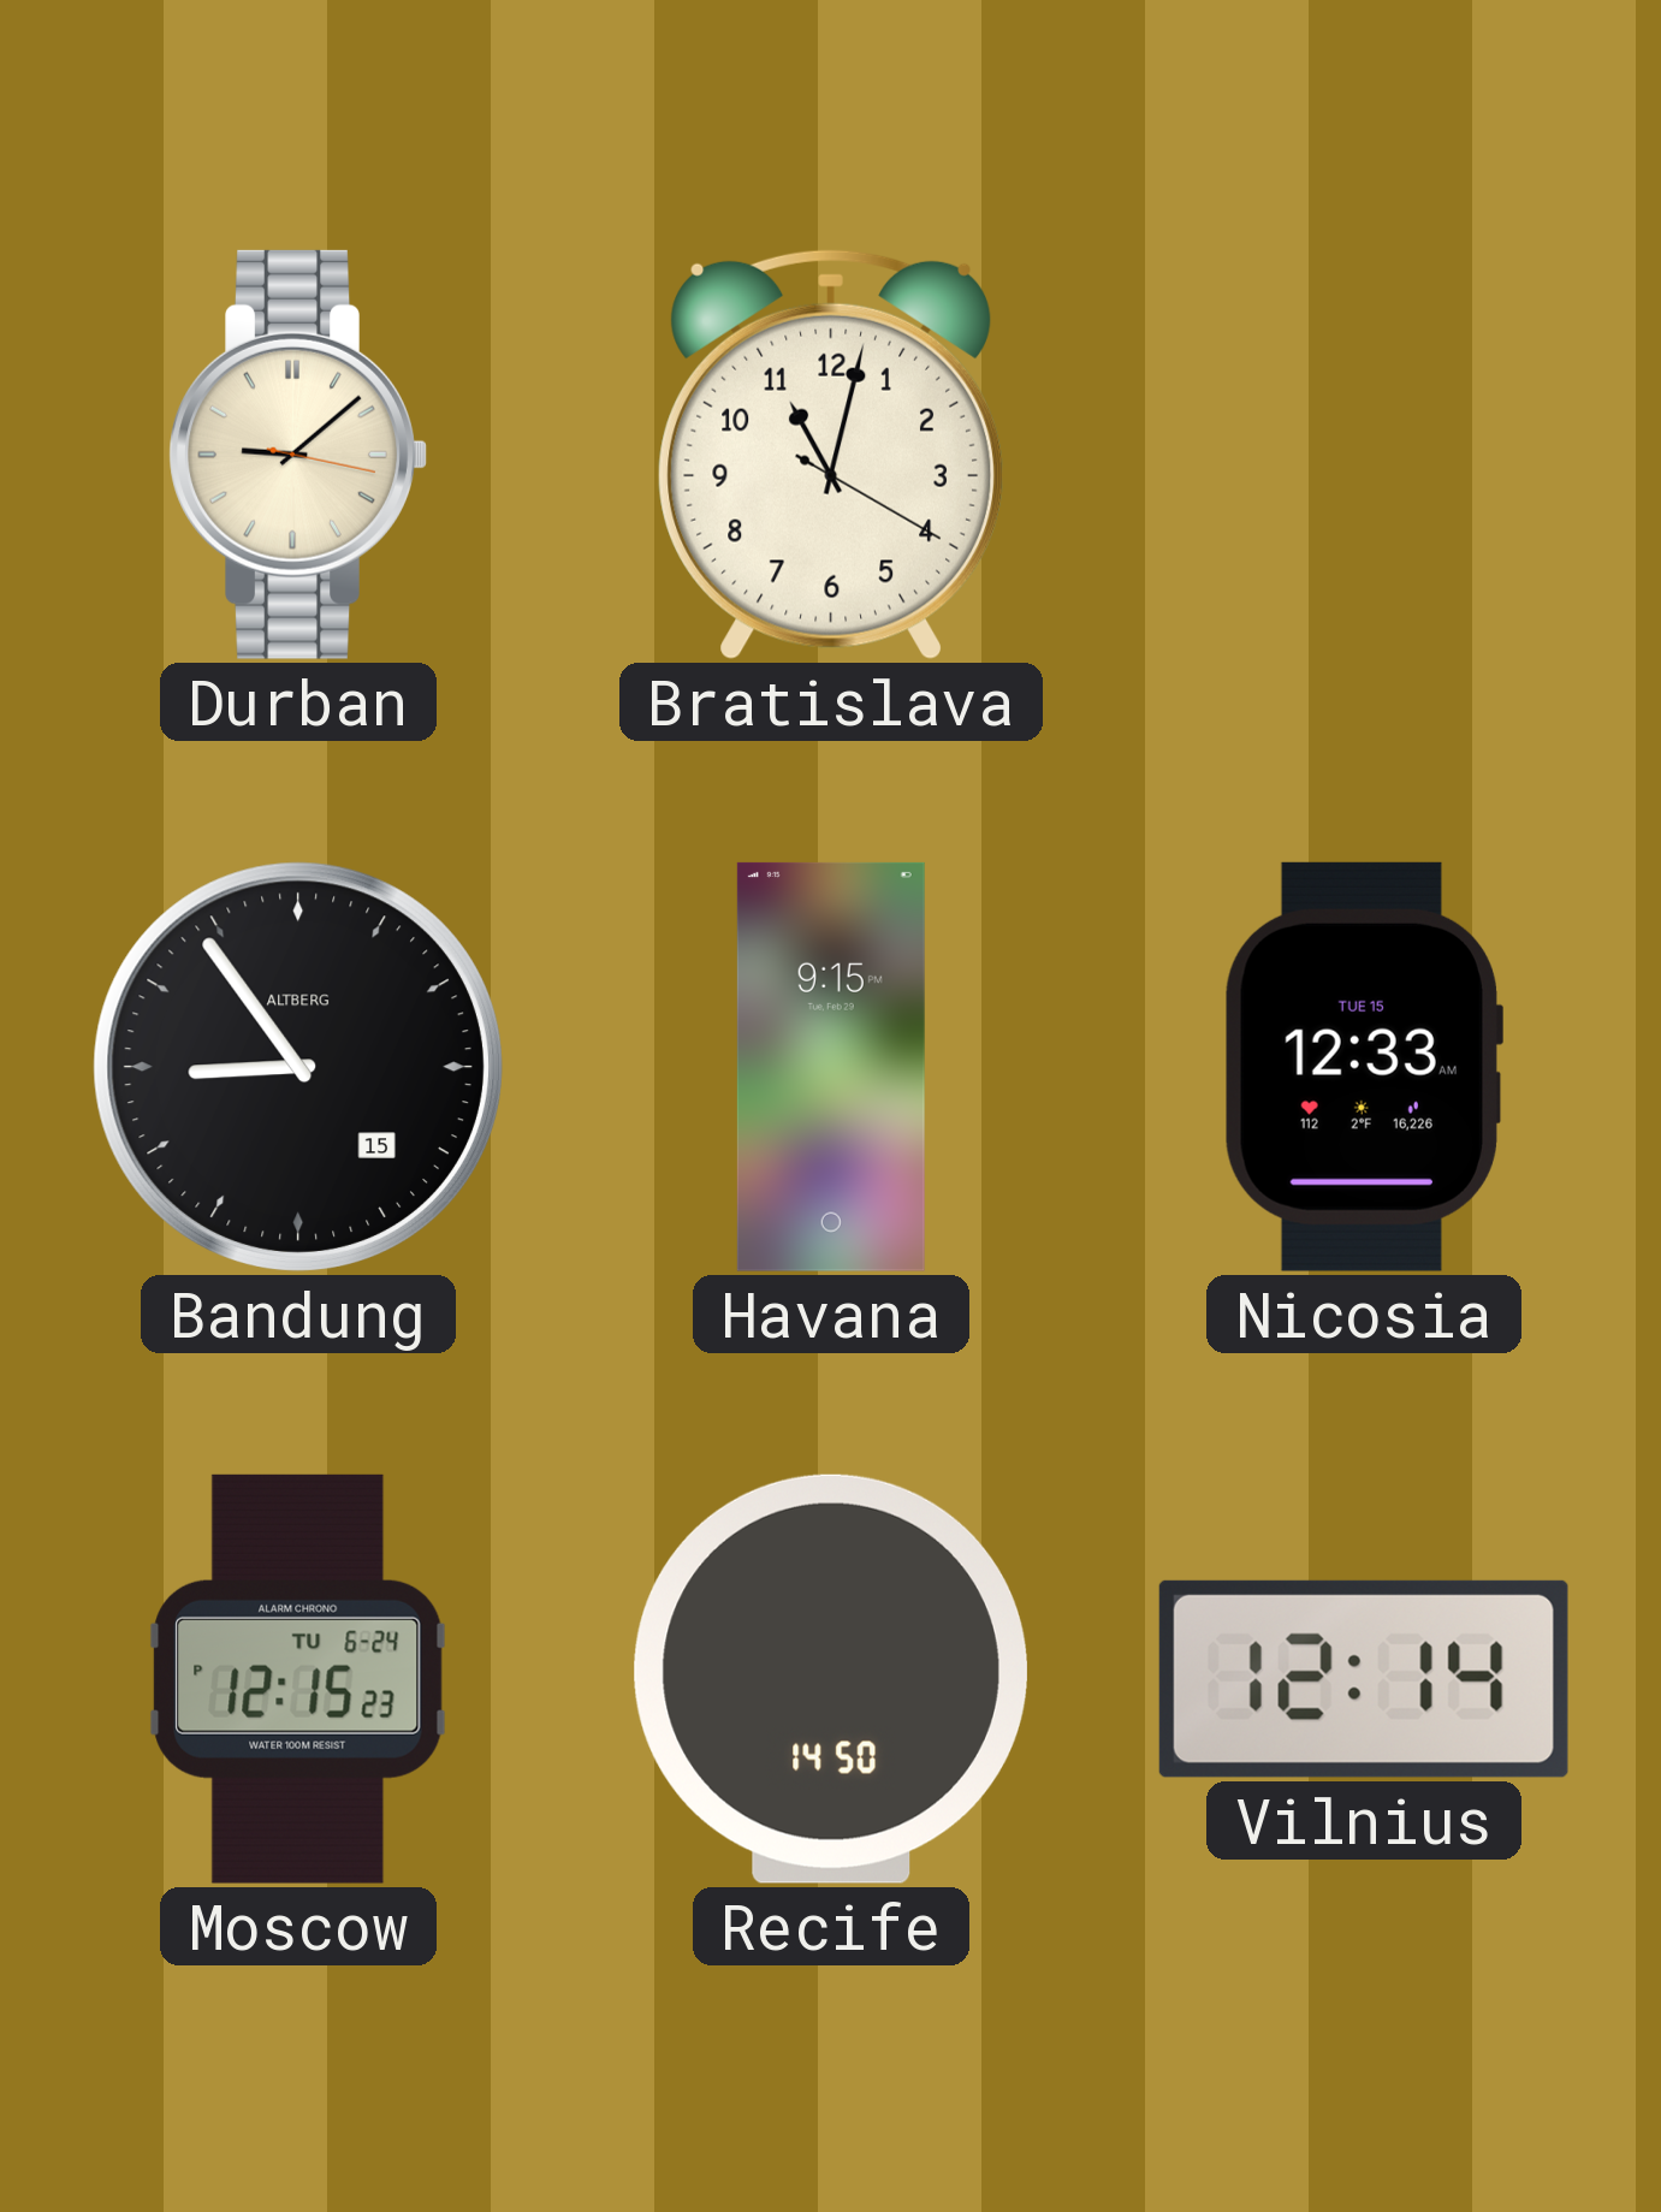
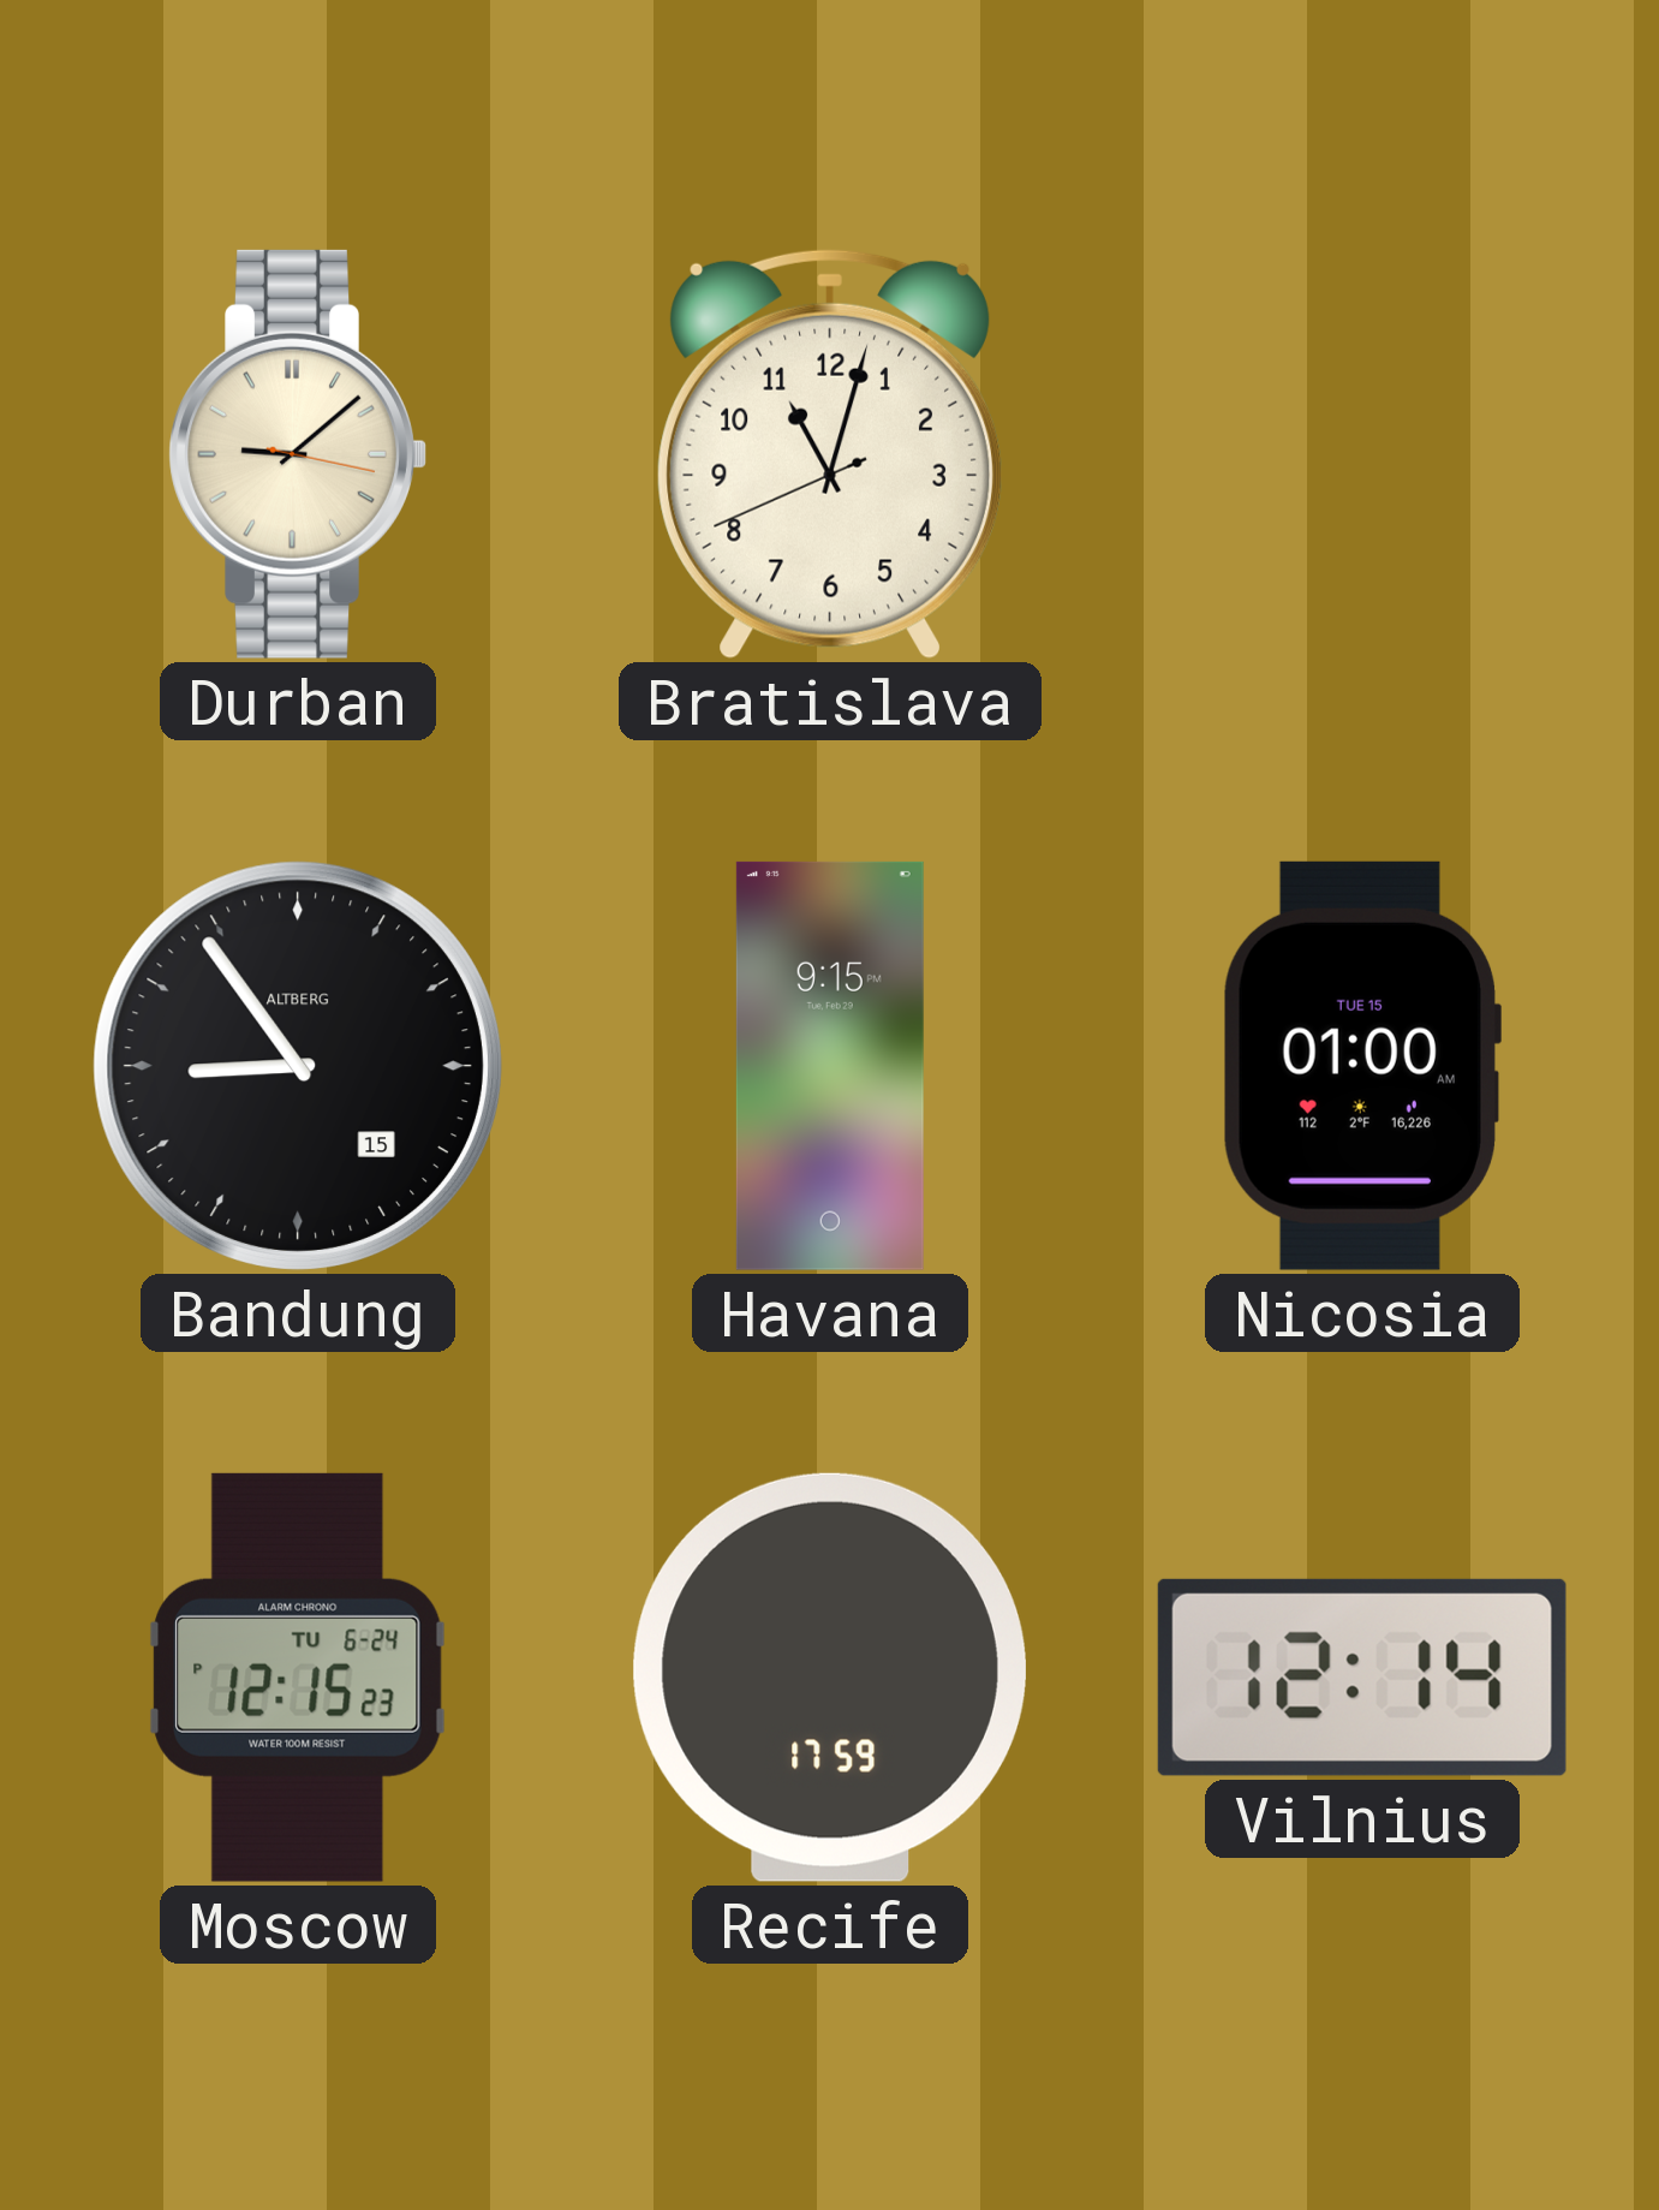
Bratislava: 11:02:20 -> 11:02:41 (830, 453)
Nicosia: 12:33 -> 01:00 (1361, 1066)
Recife: 14:50 -> 17:59 (830, 1678)
